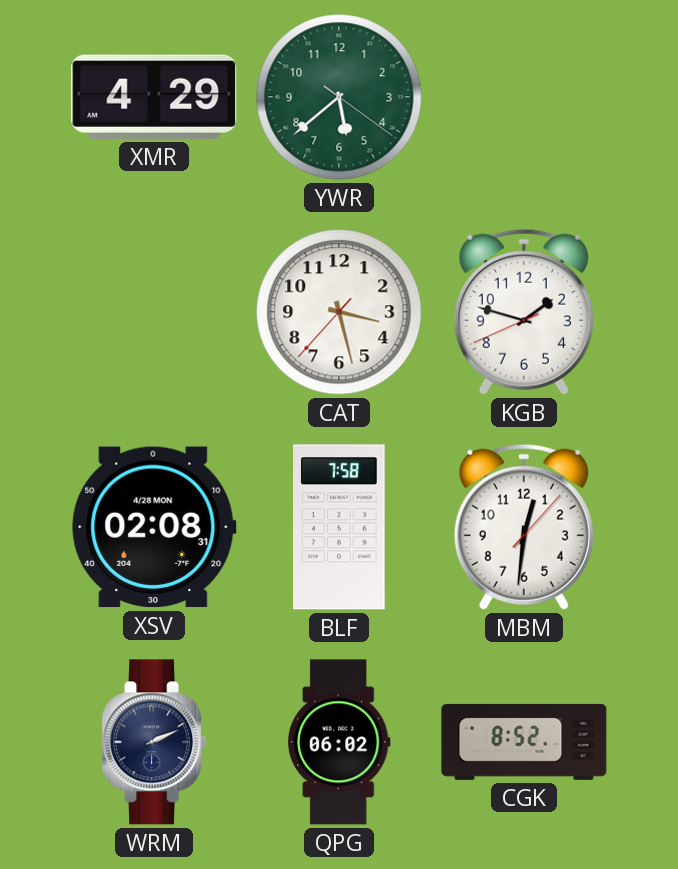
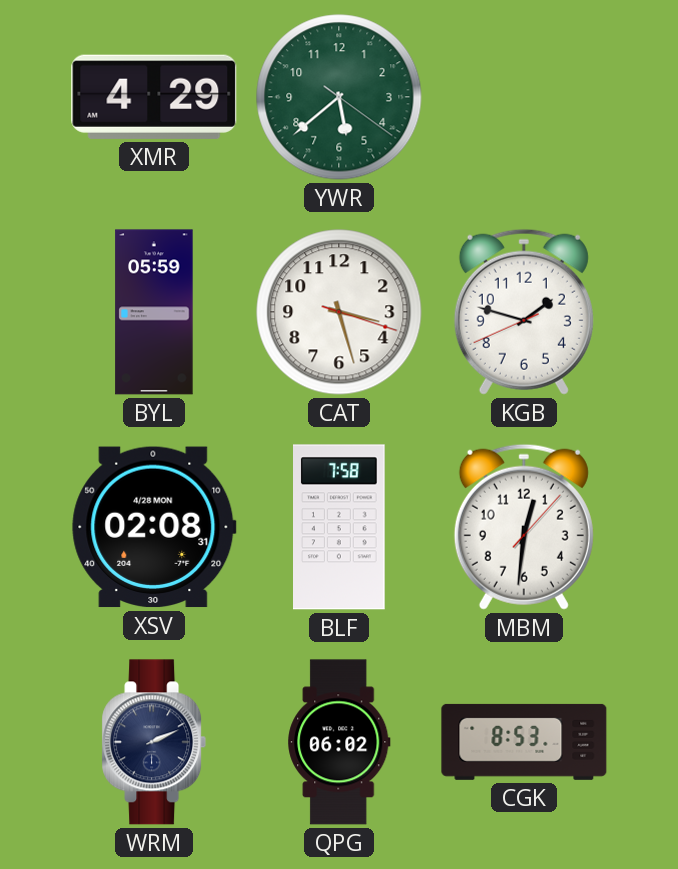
BYL: none -> 05:59 (154, 312)
CAT: 3:27:37 -> 3:27:18 (339, 312)
CGK: 8:52 -> 8:53 (524, 742)
